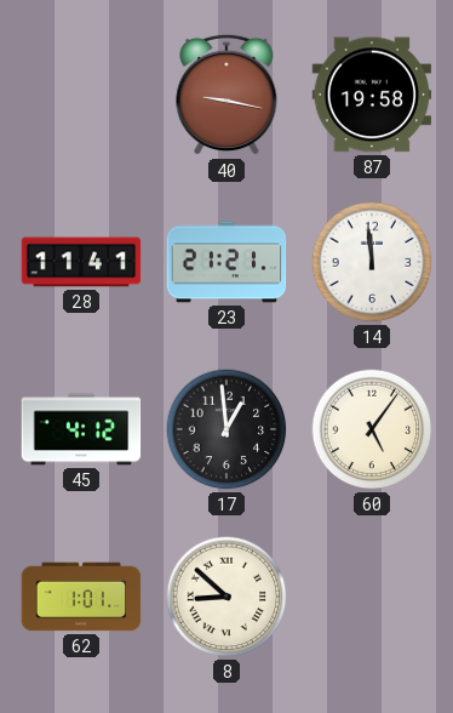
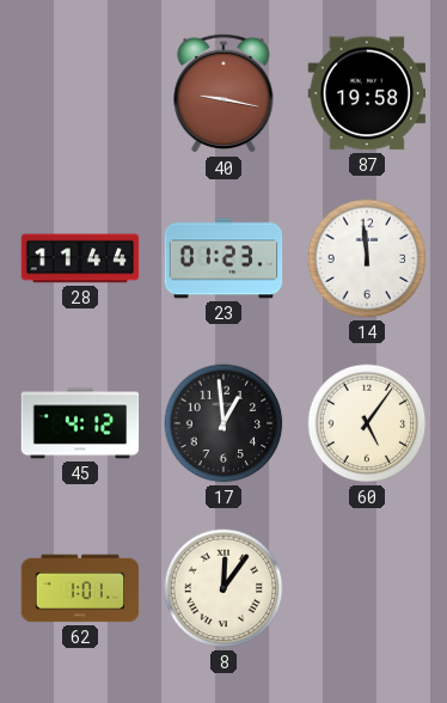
28: 11:41 -> 11:44 (80, 258)
23: 21:21 -> 01:23 (223, 258)
8: 8:52 -> 12:06 (223, 588)
